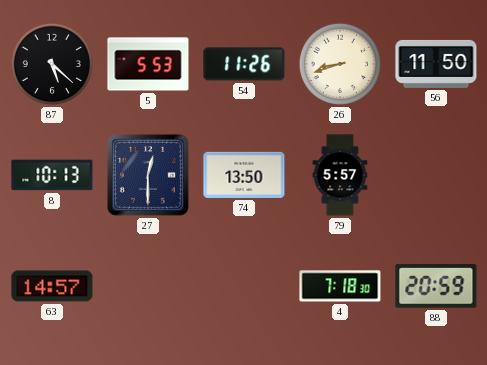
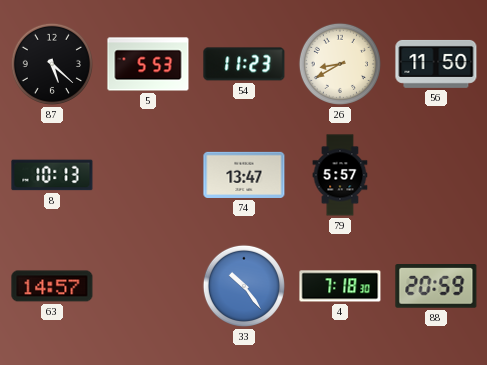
54: 11:26 -> 11:23 (244, 64)
26: 8:42 -> 8:40 (340, 64)
27: 12:30 -> none (148, 175)
74: 13:50 -> 13:47 (244, 175)
33: none -> 10:24 (244, 286)
